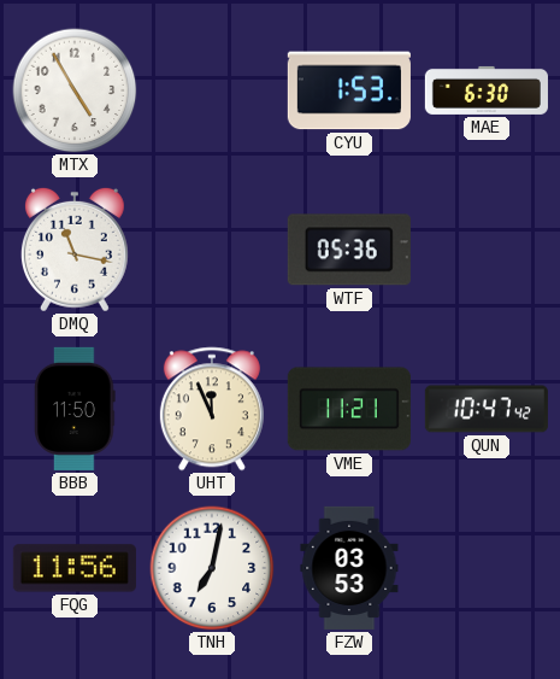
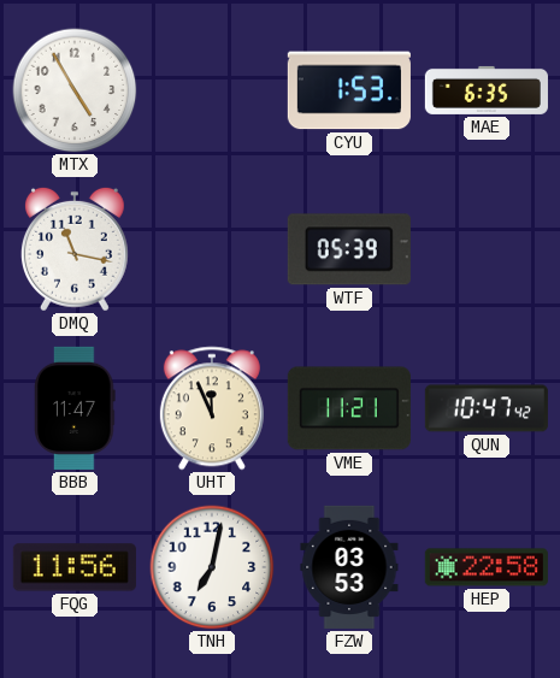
MAE: 6:30 -> 6:35 (487, 90)
WTF: 05:36 -> 05:39 (349, 249)
BBB: 11:50 -> 11:47 (75, 408)
HEP: none -> 22:58 (487, 567)
